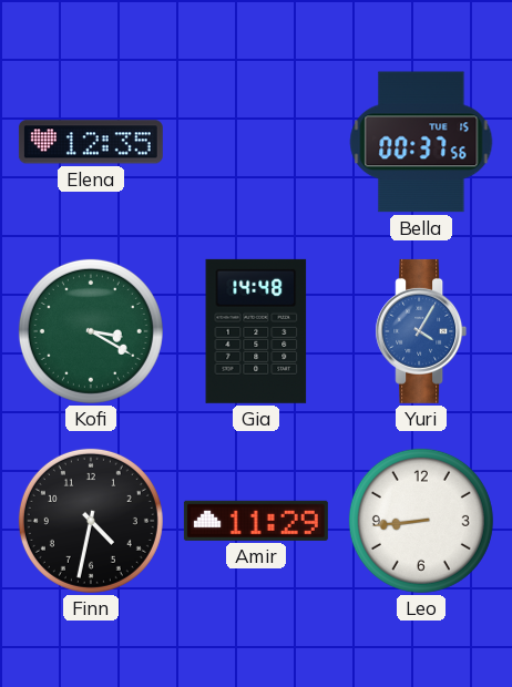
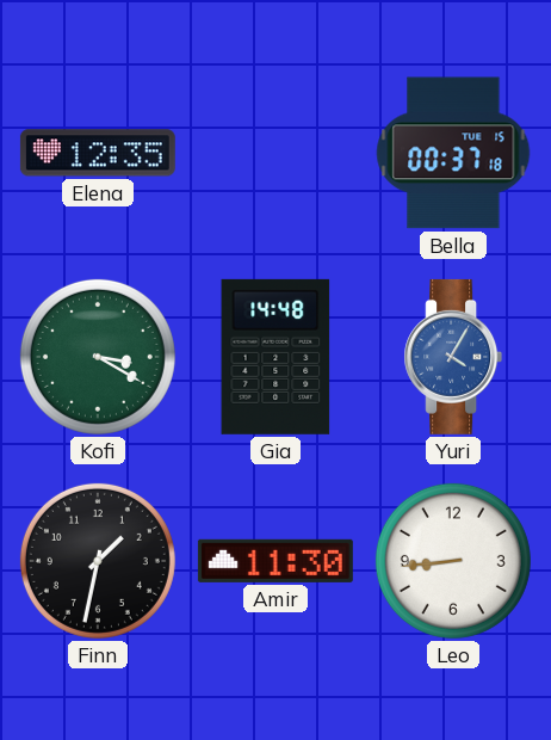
Bella: 00:37:56 -> 00:37:18 (453, 153)
Finn: 4:32 -> 1:32 (98, 561)
Amir: 11:29 -> 11:30 (275, 561)
